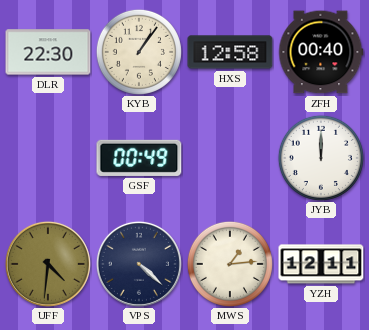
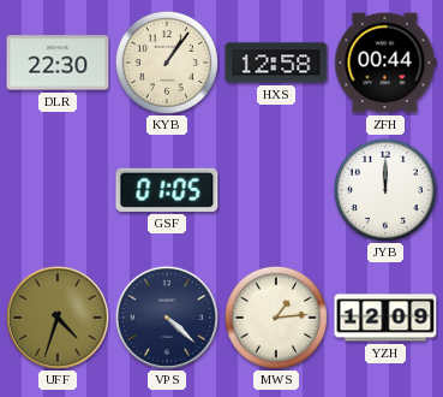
ZFH: 00:40 -> 00:44 (385, 63)
GSF: 00:49 -> 01:05 (167, 190)
UFF: 4:31 -> 4:33 (58, 318)
YZH: 12:11 -> 12:09 (385, 318)
